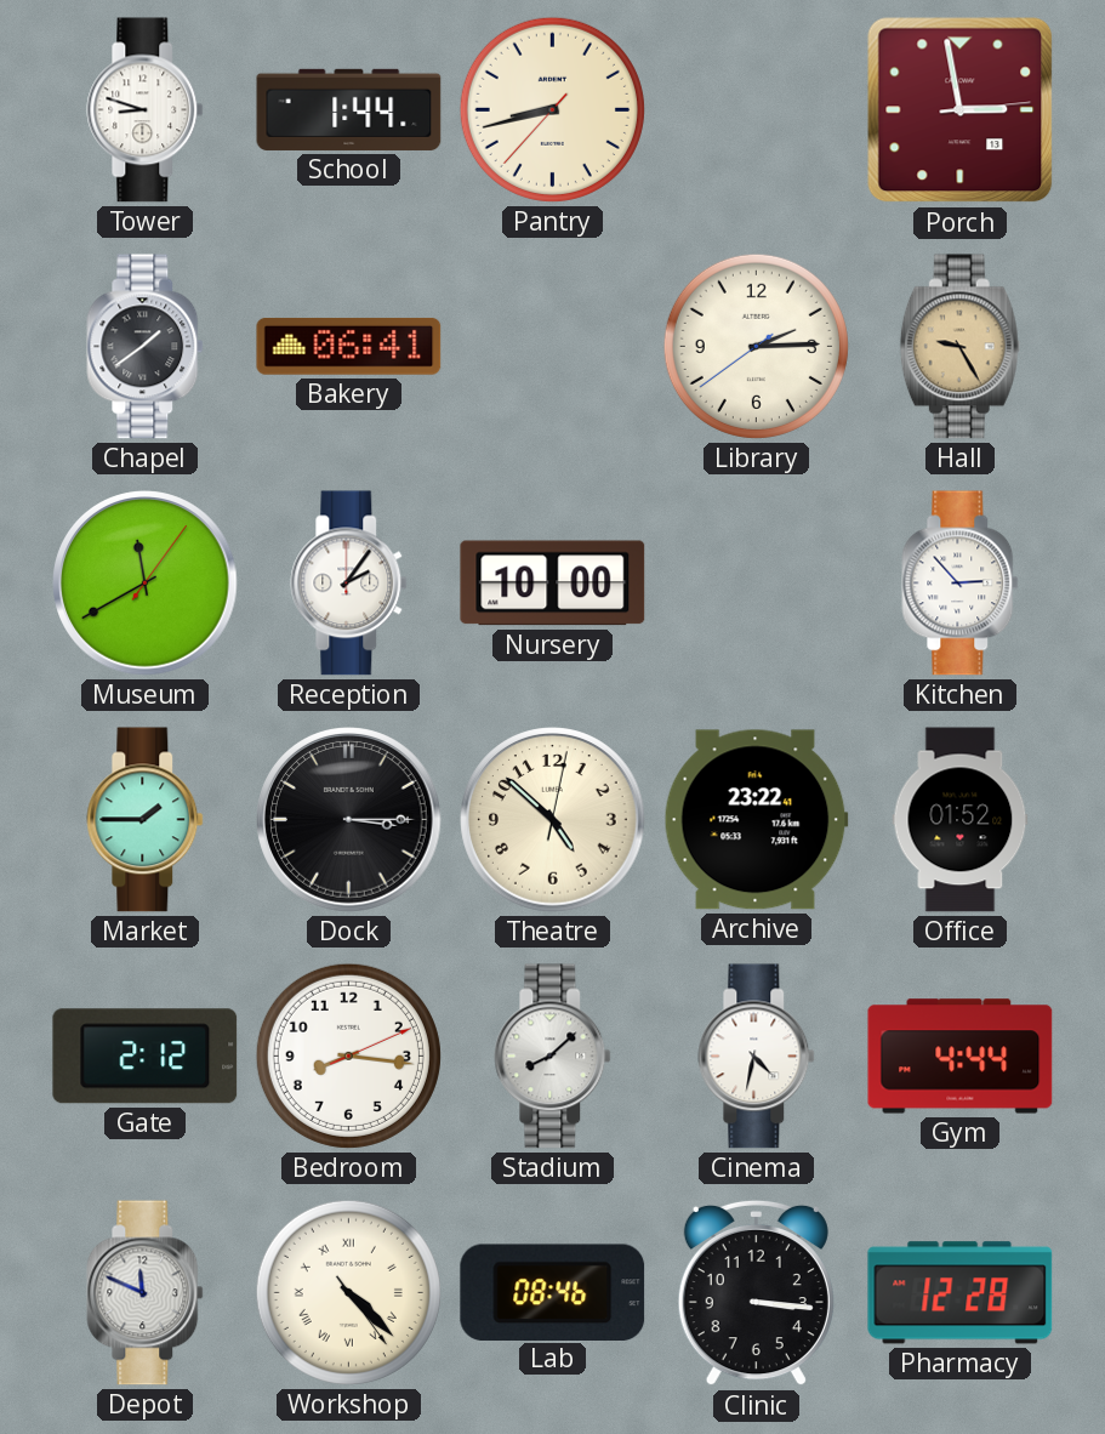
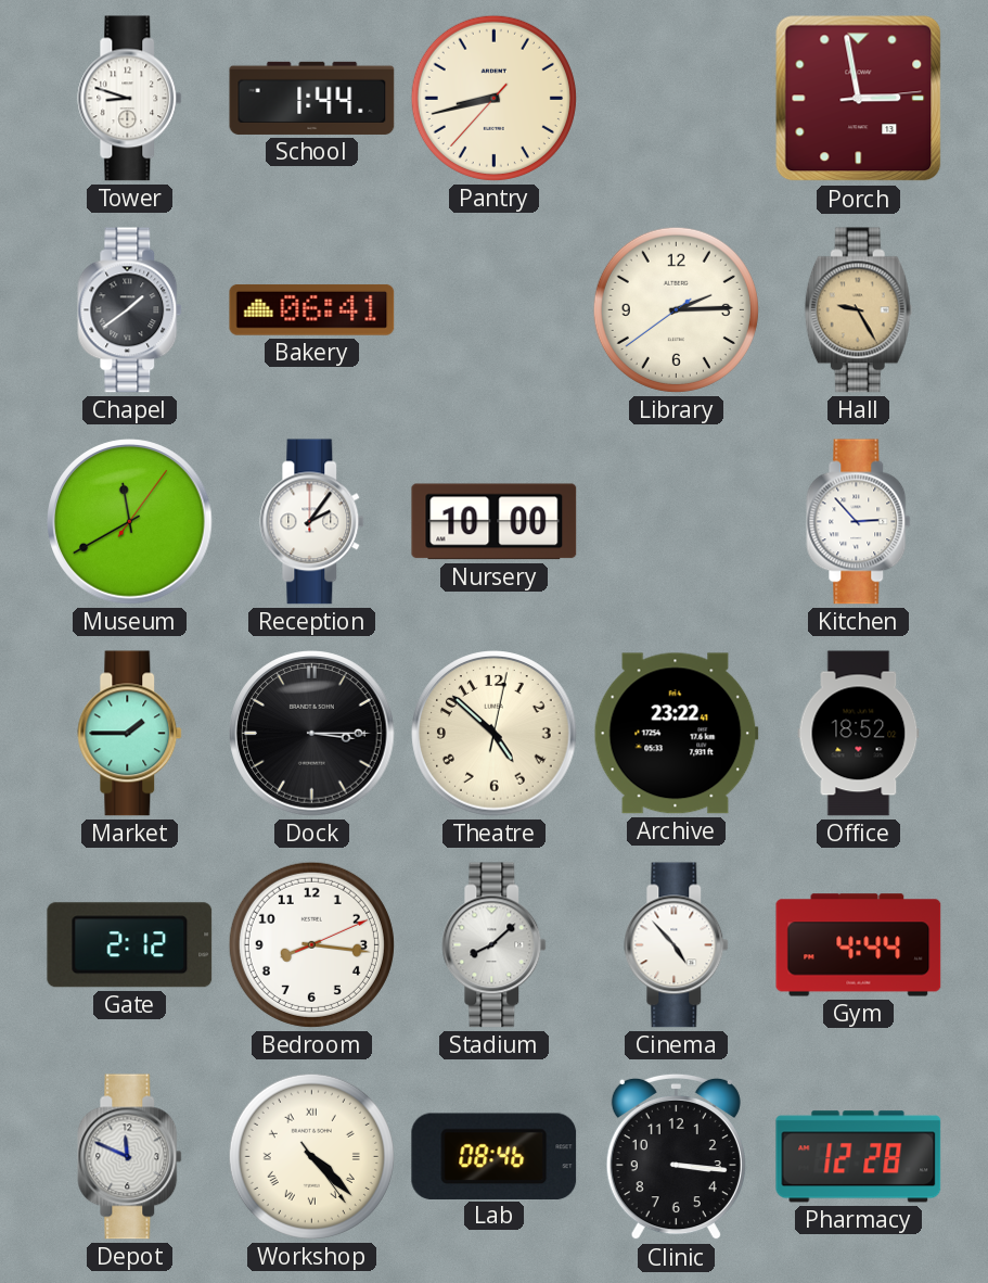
Office: 01:52 -> 18:52 (859, 734)
Cinema: 4:32 -> 4:53 (677, 945)
